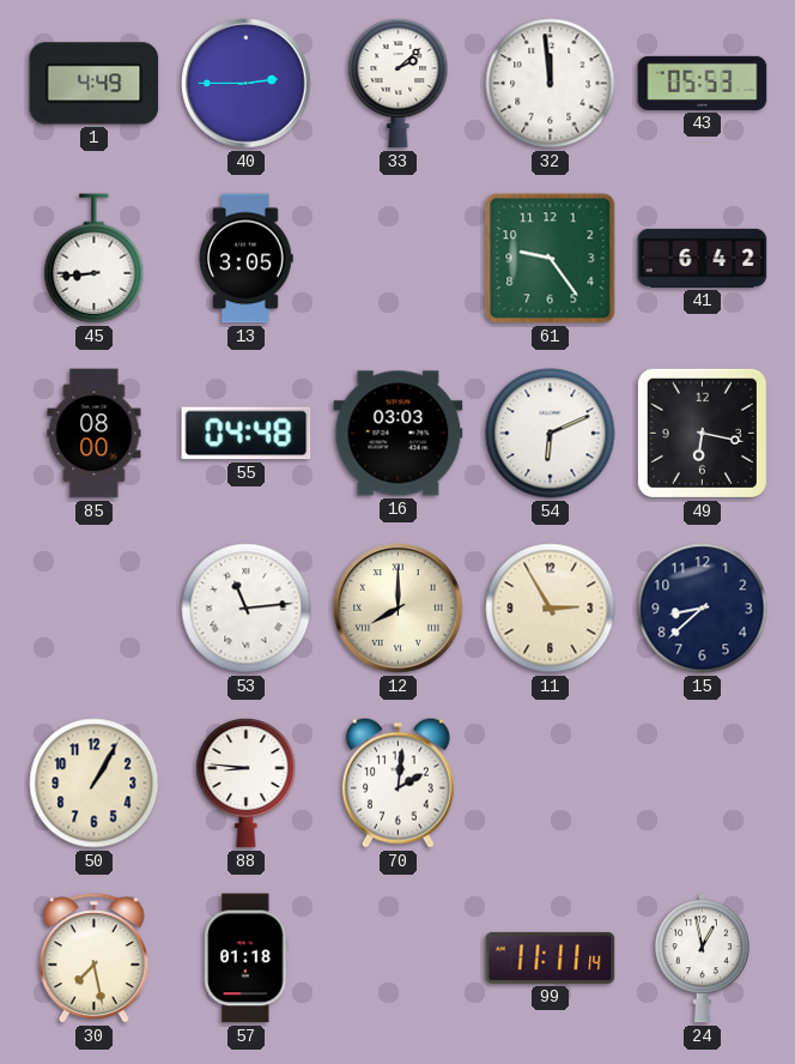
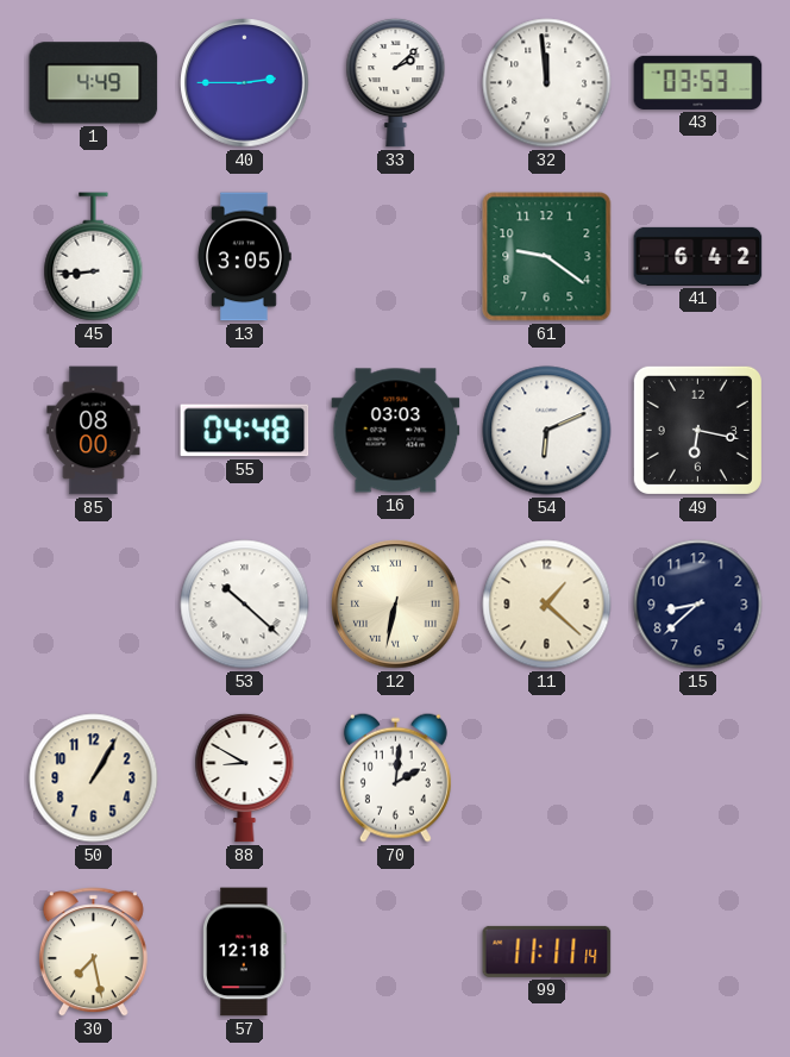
43: 05:53 -> 03:53 (698, 82)
61: 9:24 -> 9:21 (547, 257)
53: 11:14 -> 10:22 (245, 605)
12: 8:00 -> 6:32 (396, 605)
11: 2:55 -> 1:22 (547, 605)
88: 8:46 -> 8:50 (245, 777)
57: 01:18 -> 12:18 (245, 952)
24: 12:58 -> none (702, 959)
